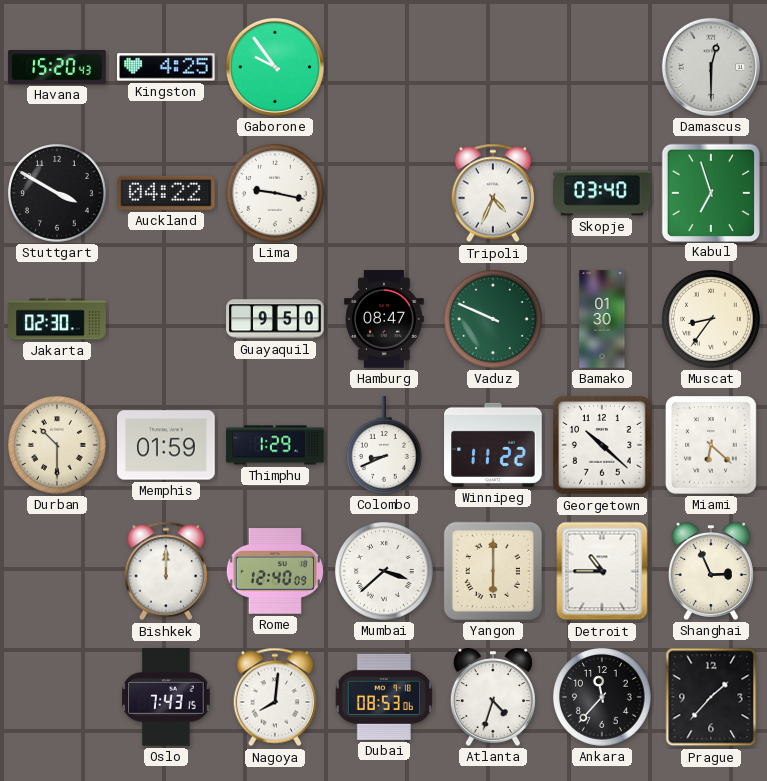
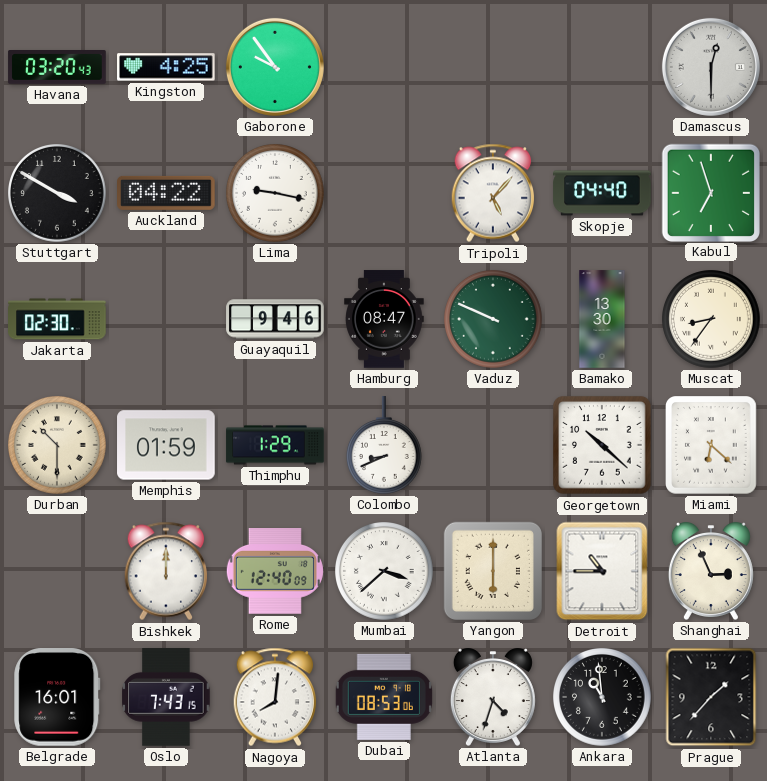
Havana: 15:20 -> 03:20 (57, 68)
Tripoli: 4:34 -> 5:07 (493, 193)
Skopje: 03:40 -> 04:40 (602, 193)
Guayaquil: 9:50 -> 9:46 (275, 319)
Bamako: 01:30 -> 13:30 (602, 319)
Winnipeg: 11:22 -> none (493, 445)
Belgrade: none -> 16:01 (57, 698)
Ankara: 11:37 -> 10:59 (603, 698)
